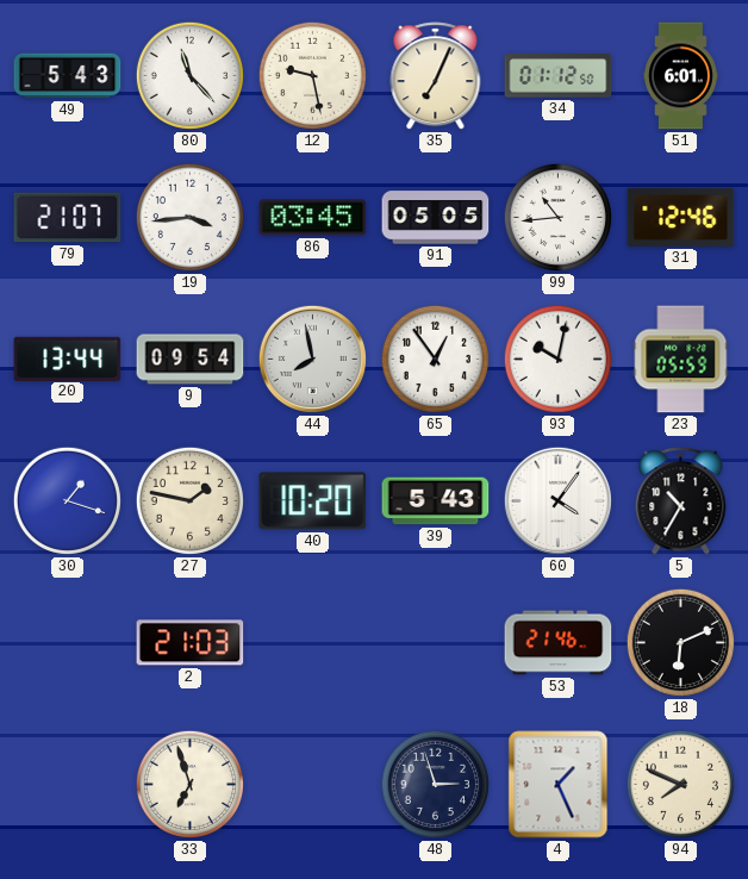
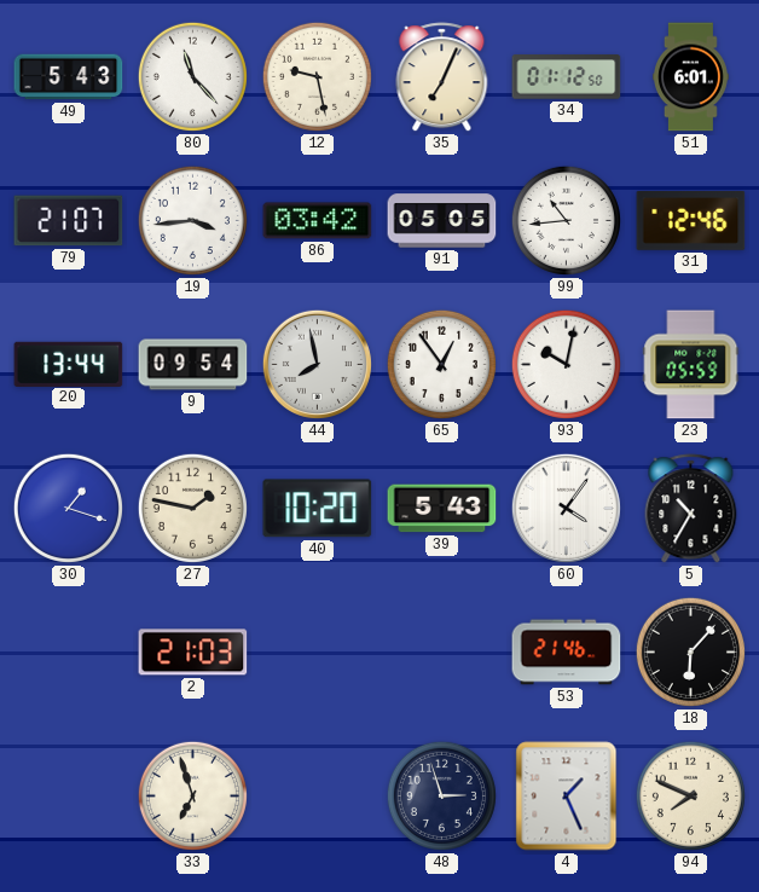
86: 03:45 -> 03:42 (318, 221)
18: 6:11 -> 6:07 (690, 651)
